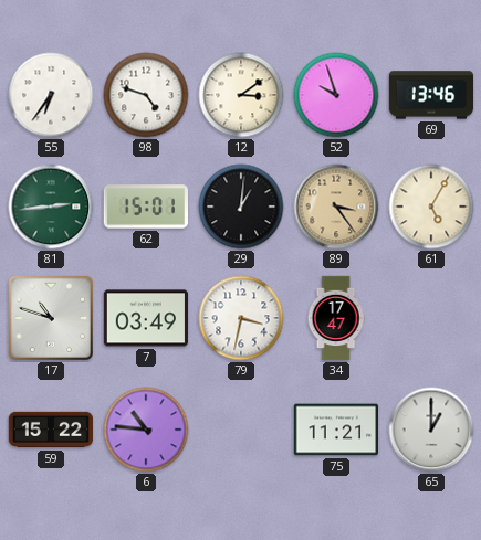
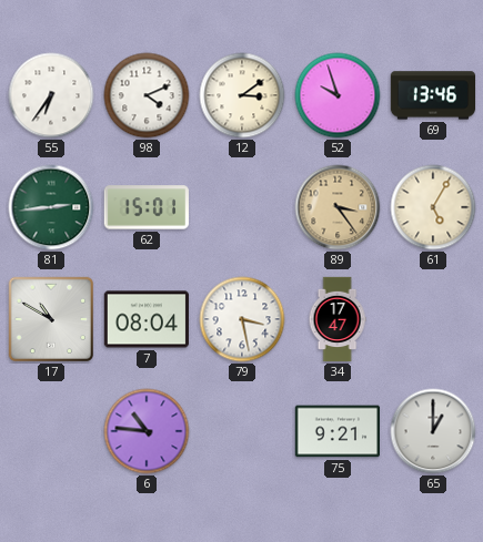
98: 4:48 -> 4:11 (147, 95)
29: 1:01 -> none (241, 207)
17: 10:48 -> 10:50 (51, 319)
7: 03:49 -> 08:04 (145, 319)
79: 3:32 -> 3:28 (242, 319)
59: 15:22 -> none (51, 430)
75: 11:21 -> 9:21 (338, 431)
